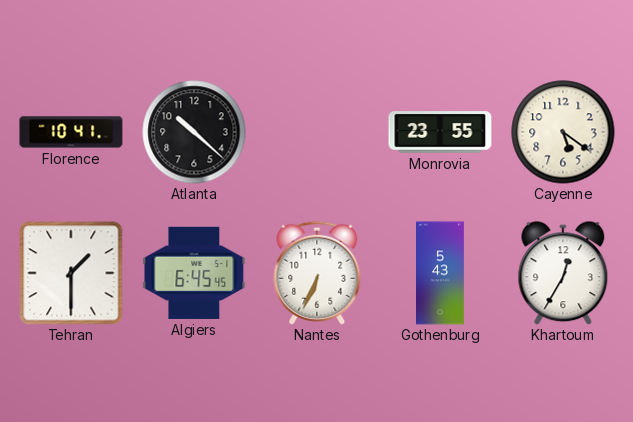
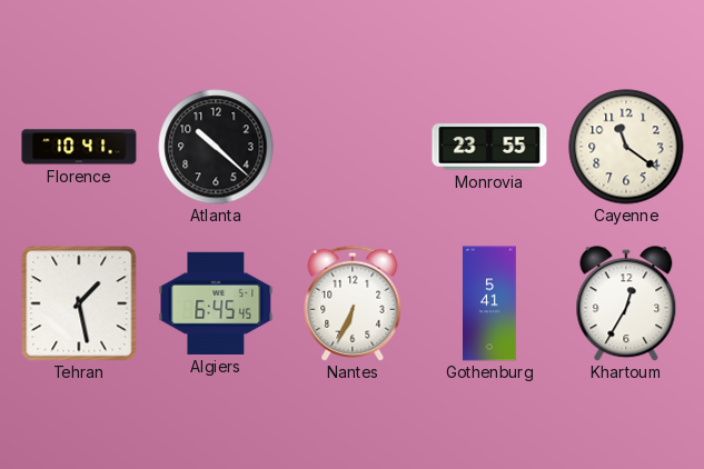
Cayenne: 5:21 -> 11:21 (626, 147)
Tehran: 1:30 -> 1:28 (79, 303)
Gothenburg: 5:43 -> 5:41 (490, 303)
